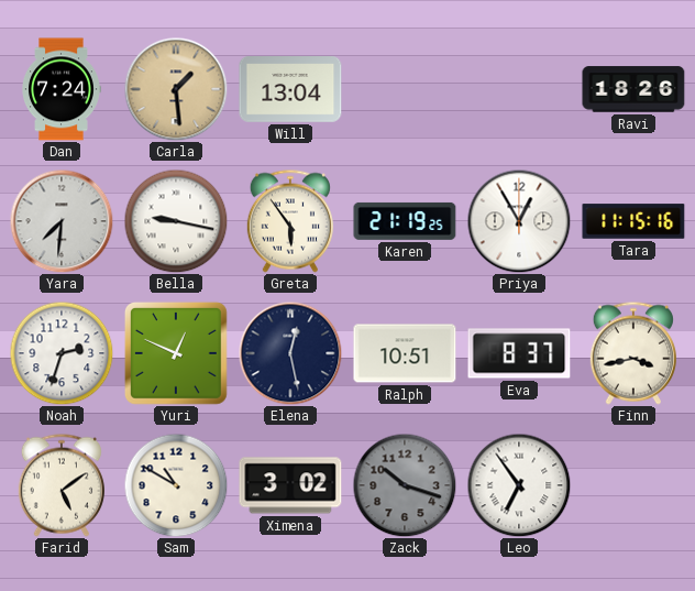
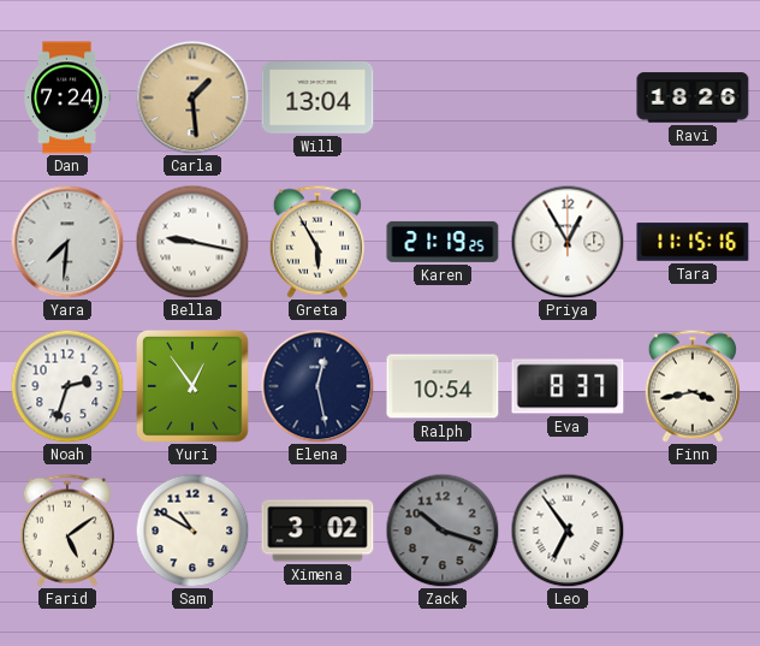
Greta: 5:54 -> 5:55 (317, 242)
Yuri: 12:49 -> 12:54 (194, 387)
Ralph: 10:51 -> 10:54 (443, 386)
